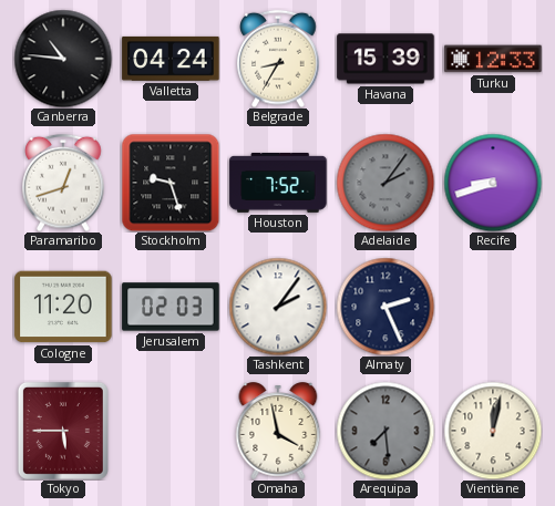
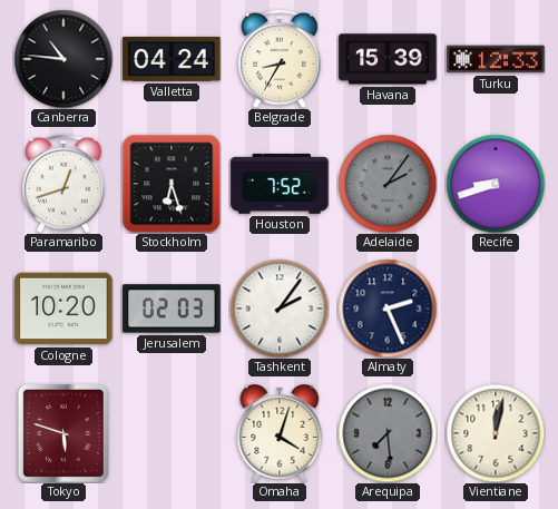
Stockholm: 9:27 -> 6:27 (172, 184)
Cologne: 11:20 -> 10:20 (63, 309)
Tokyo: 5:45 -> 5:48 (63, 433)
Omaha: 3:58 -> 4:03 (280, 433)
